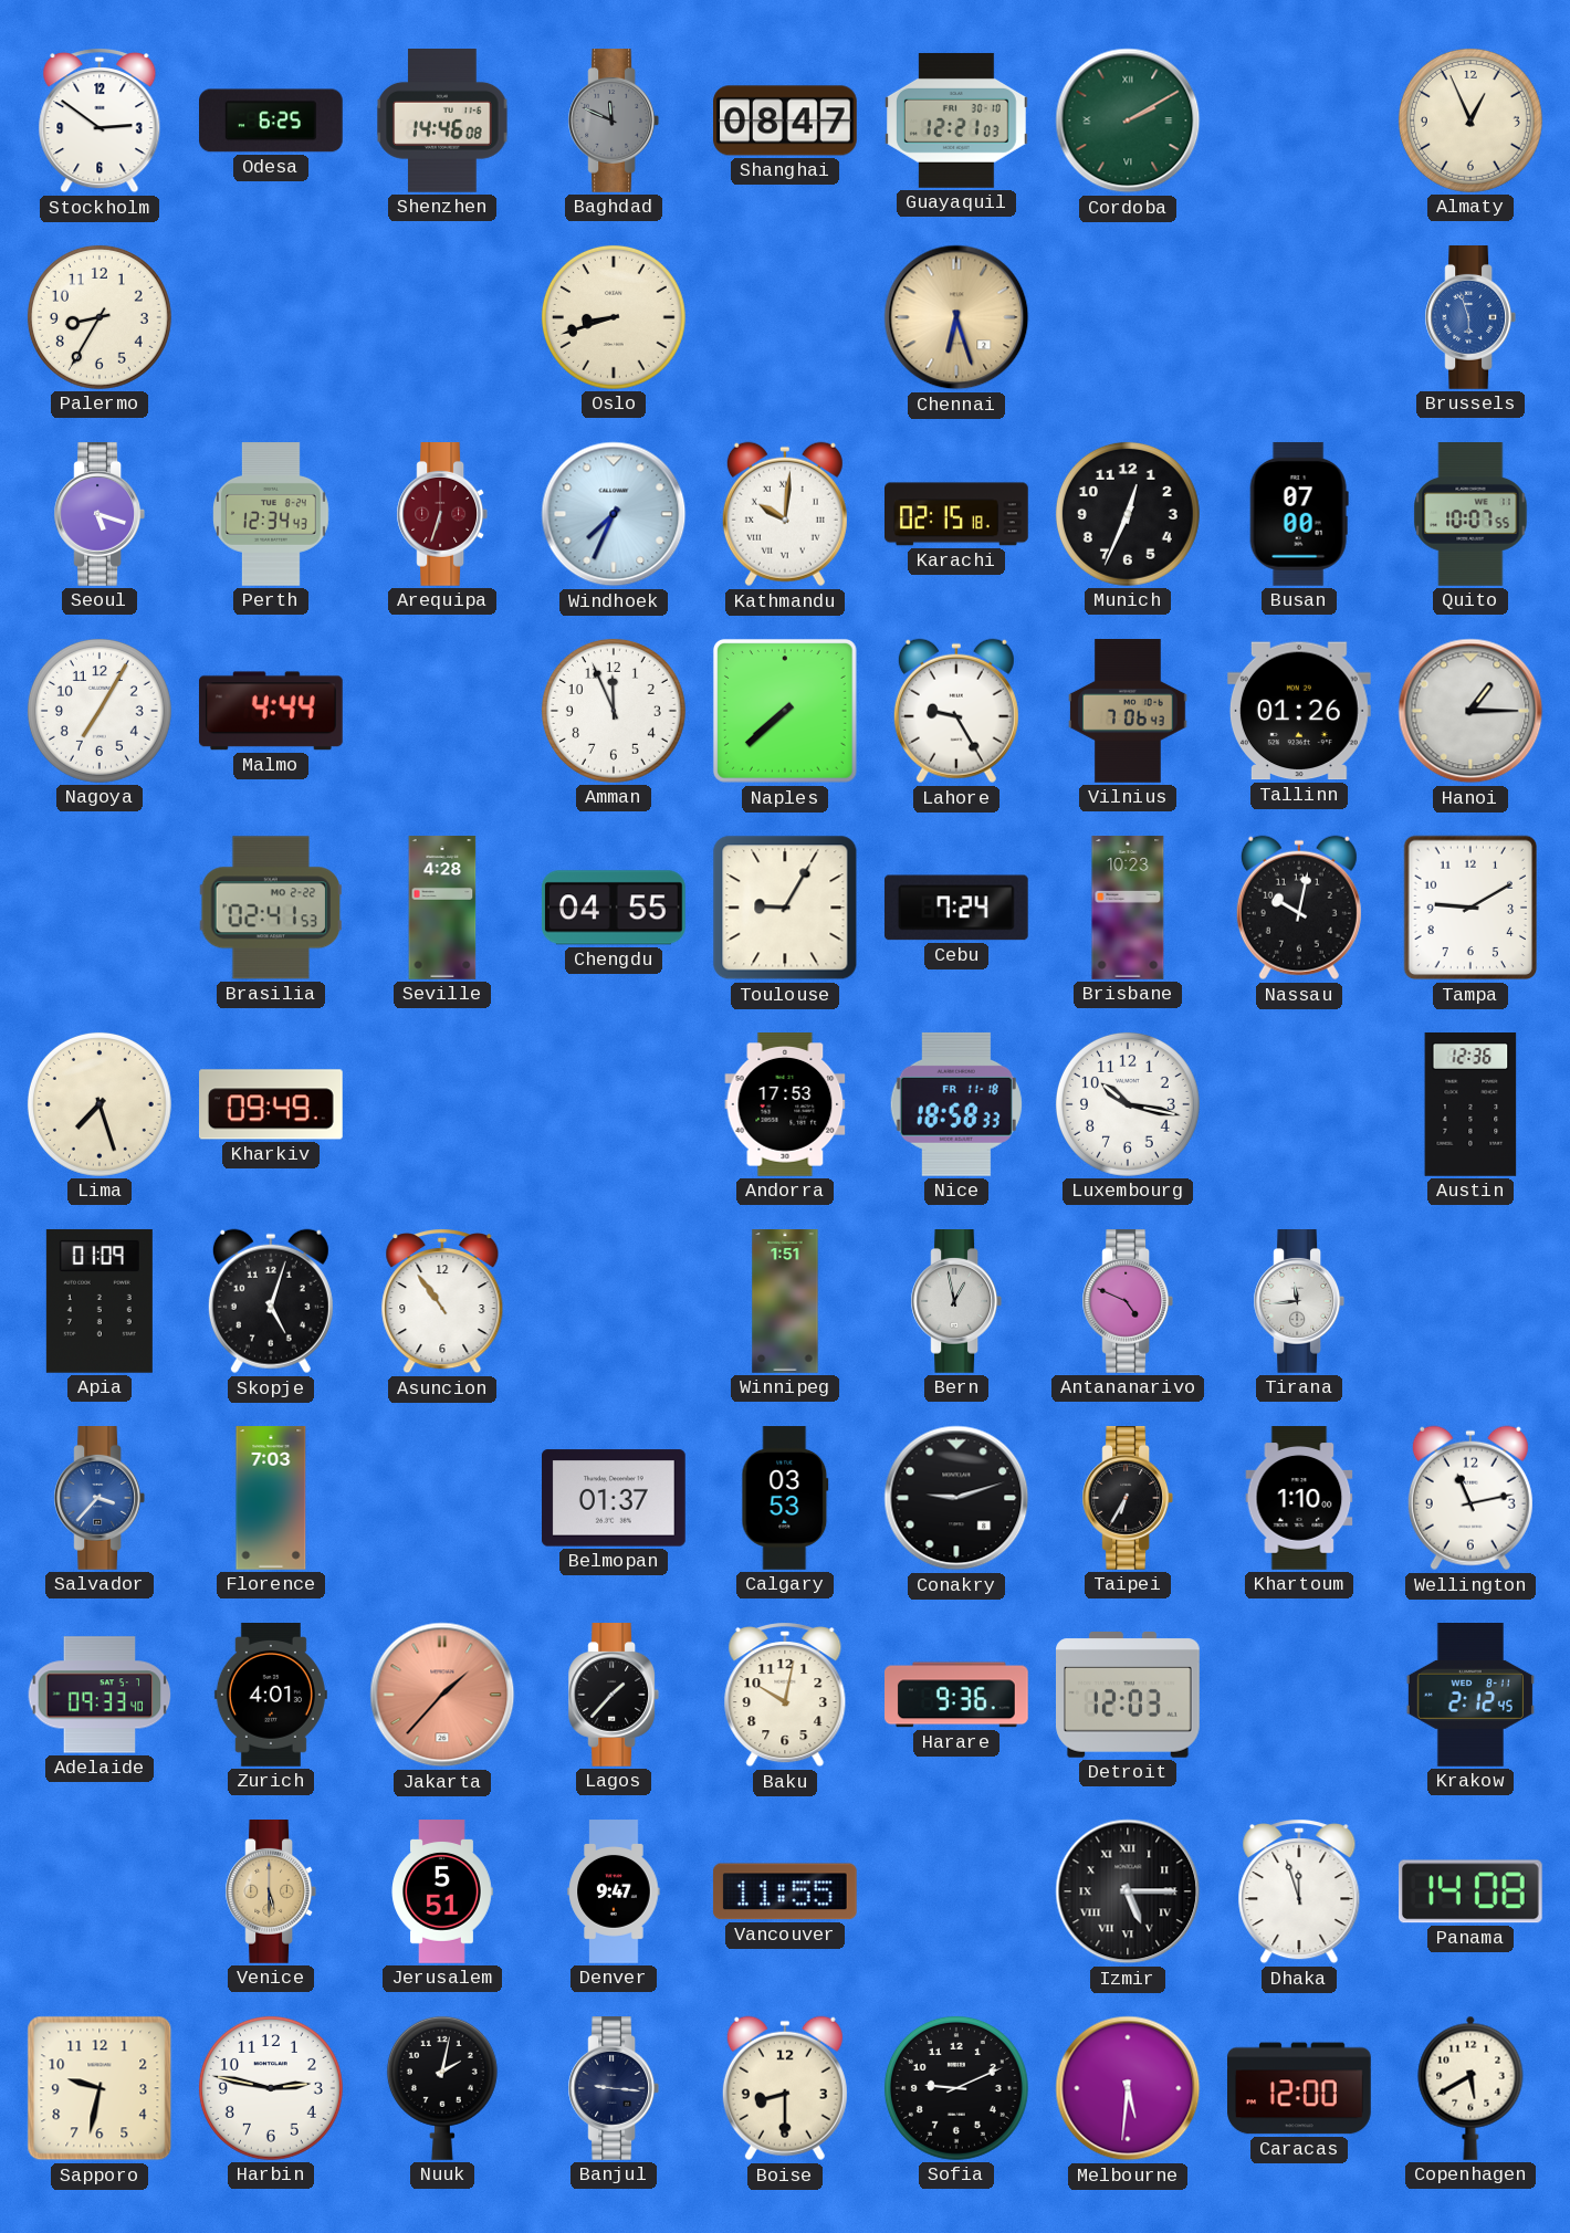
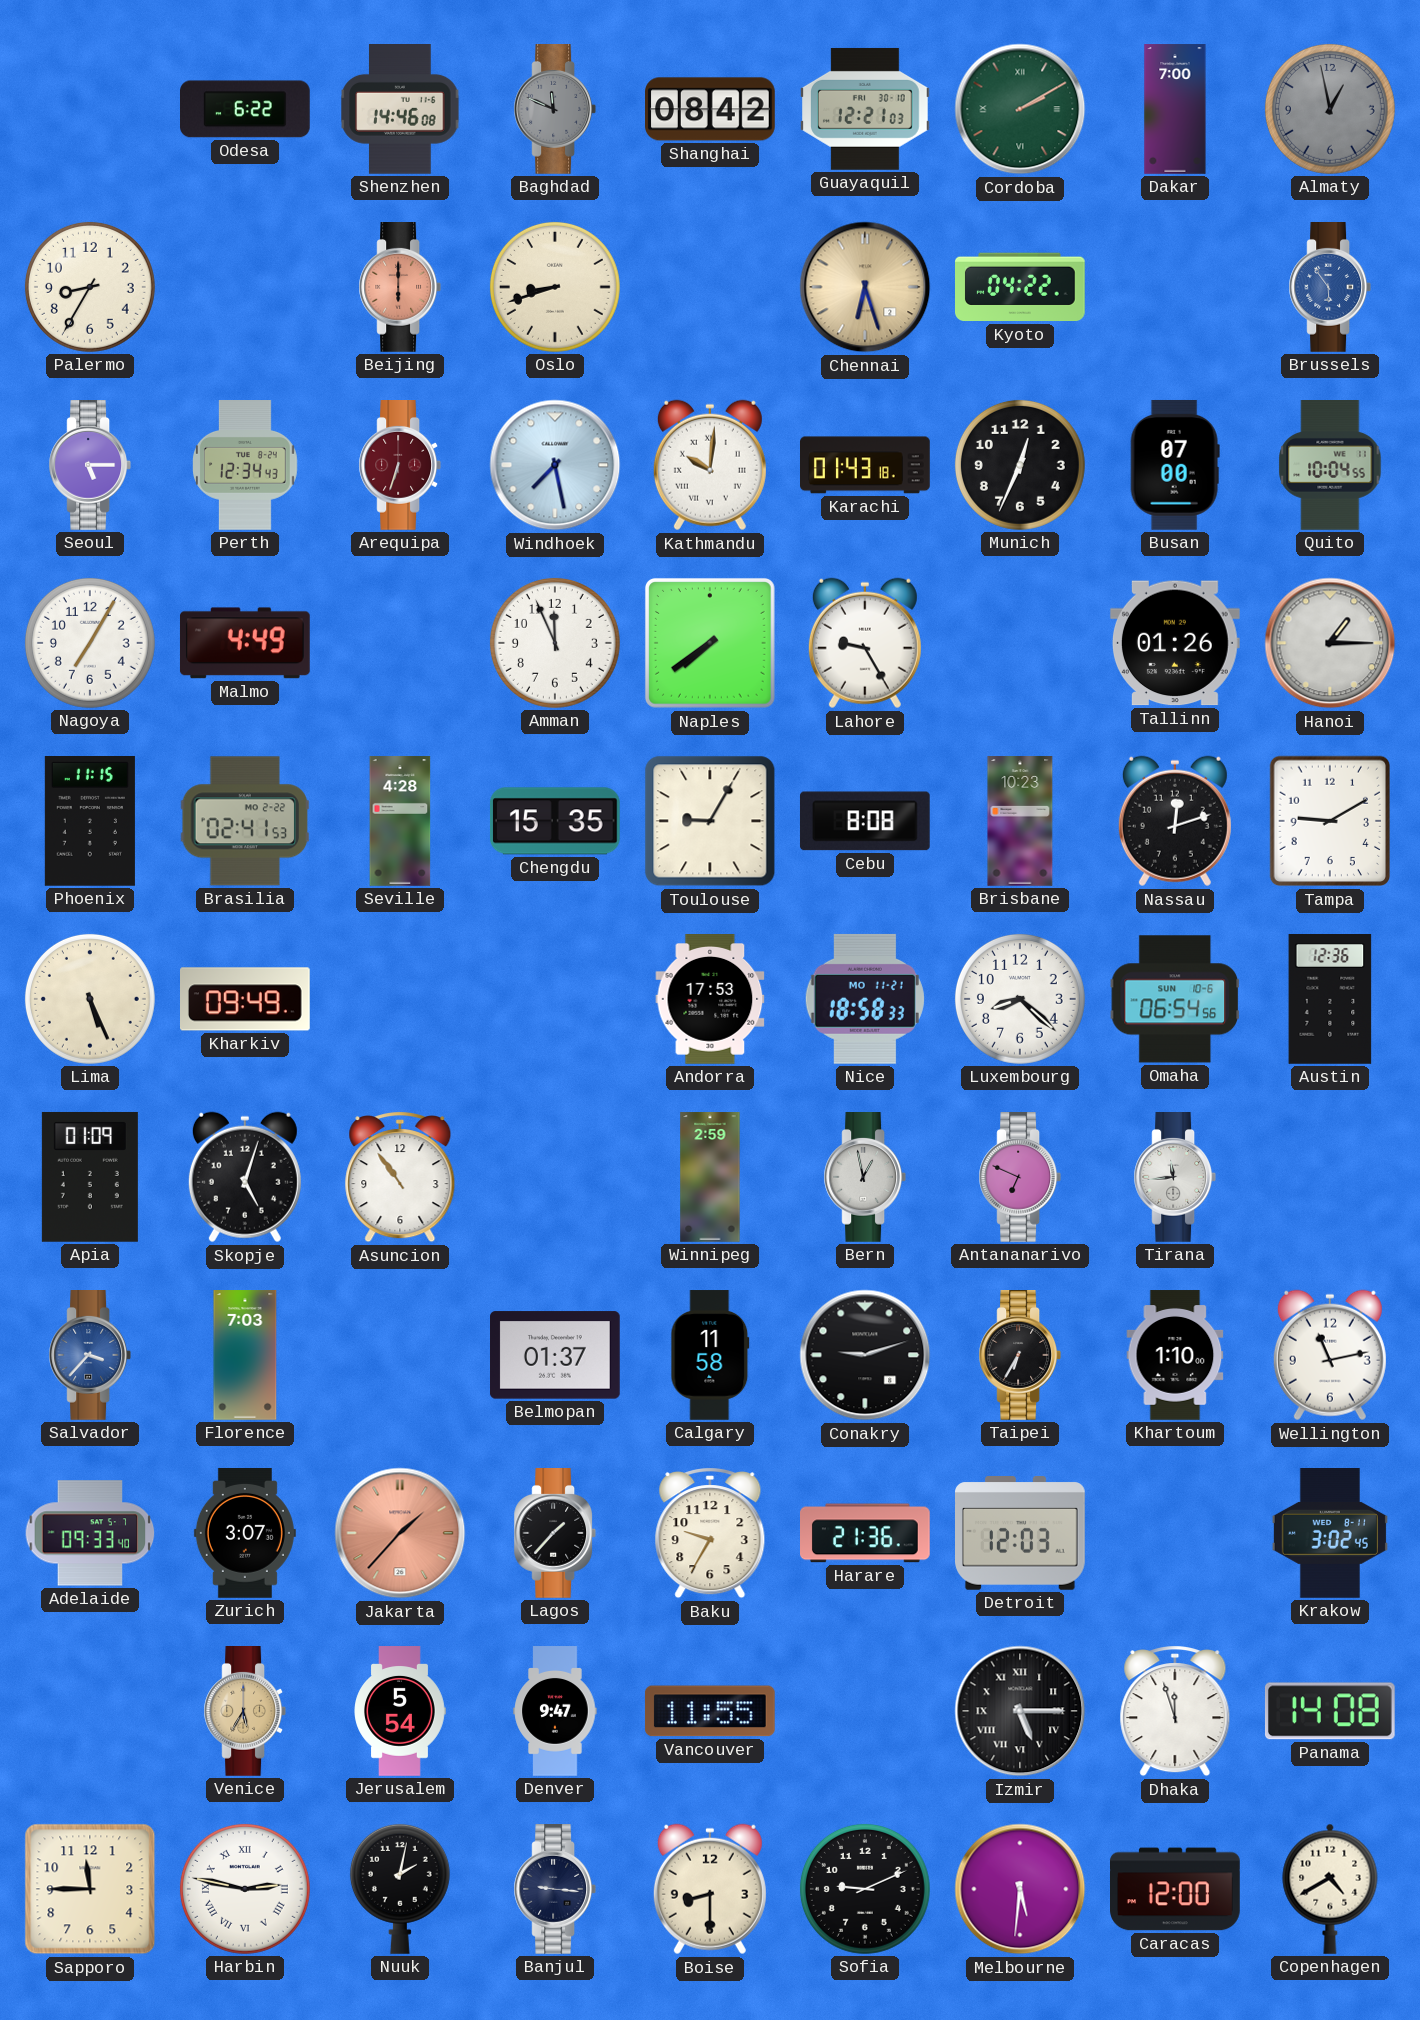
Stockholm: 2:51 -> none (100, 120)
Odesa: 6:25 -> 6:22 (246, 109)
Shanghai: 08:47 -> 08:42 (711, 109)
Dakar: none -> 7:00 (1175, 109)
Almaty: 12:56 -> 12:58 (1330, 109)
Almaty dial: cream -> grey (1330, 109)
Beijing: none -> 6:00 (399, 288)
Kyoto: none -> 04:22 (1021, 287)
Brussels: 5:57 -> 5:54 (1329, 288)
Seoul: 5:18 -> 5:15 (89, 466)
Windhoek: 7:34 -> 7:28 (555, 465)
Karachi: 02:15 -> 01:43 (866, 465)
Quito: 10:07 -> 10:04 (1330, 466)
Malmo: 4:44 -> 4:49 (245, 643)
Naples: 7:38 -> 7:39 (710, 643)
Vilnius: 7:06 -> none (1128, 712)
Phoenix: none -> 11:15 (90, 822)
Chengdu: 04:55 -> 15:35 (555, 821)
Cebu: 7:24 -> 8:08 (865, 821)
Nassau: 10:02 -> 12:12 (1175, 821)
Lima: 7:27 -> 5:26 (90, 999)
Nice date: FR 11-18 -> MO 11-21 (865, 999)
Luxembourg: 10:17 -> 8:22 (1020, 999)
Omaha: none -> 06:54 (1174, 999)
Winnipeg: 1:51 -> 2:59 (710, 1177)
Antananarivo: 4:49 -> 6:49 (1019, 1178)
Calgary: 03:53 -> 11:58 (710, 1355)
Zurich: 4:01 -> 3:07 (245, 1534)
Baku: 10:02 -> 9:35 (710, 1533)
Harare: 9:36 -> 21:36 (866, 1533)
Krakow: 2:12 -> 3:02 (1330, 1534)
Venice: 5:30 -> 5:35 (244, 1712)
Jerusalem: 5:51 -> 5:54 (400, 1711)
Sapporo: 9:32 -> 11:45 (90, 1889)
Harbin numerals: Arabic -> Roman (245, 1889)
Copenhagen: 5:40 -> 4:40 (1330, 1889)
